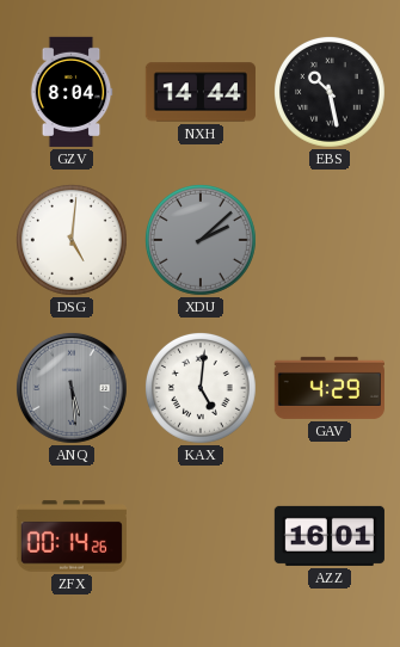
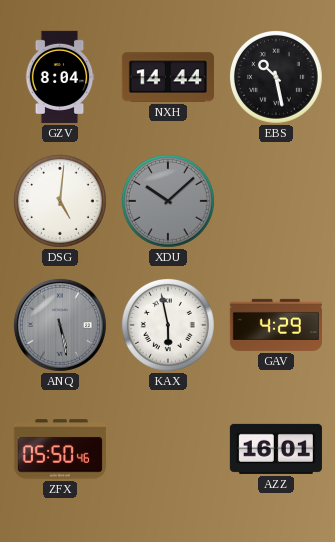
XDU: 2:08 -> 10:08 (168, 201)
ANQ: 5:29 -> 5:28 (60, 325)
KAX: 5:01 -> 5:58 (168, 325)
ZFX: 00:14 -> 05:50 (60, 449)
